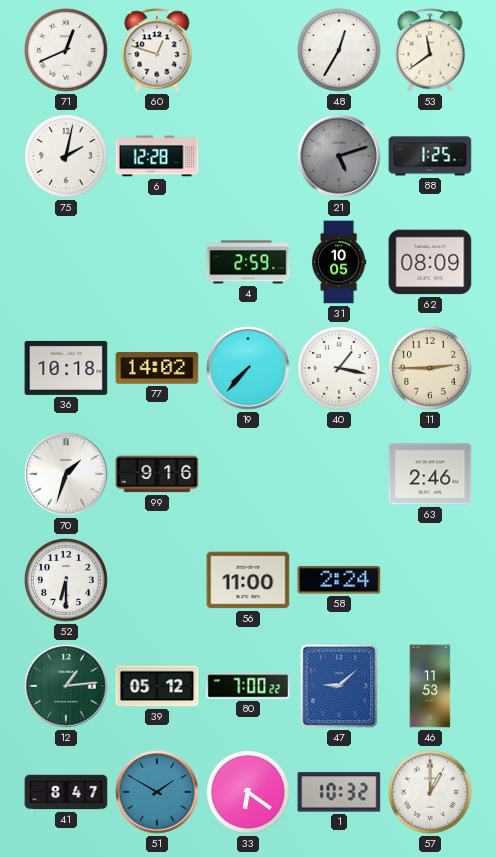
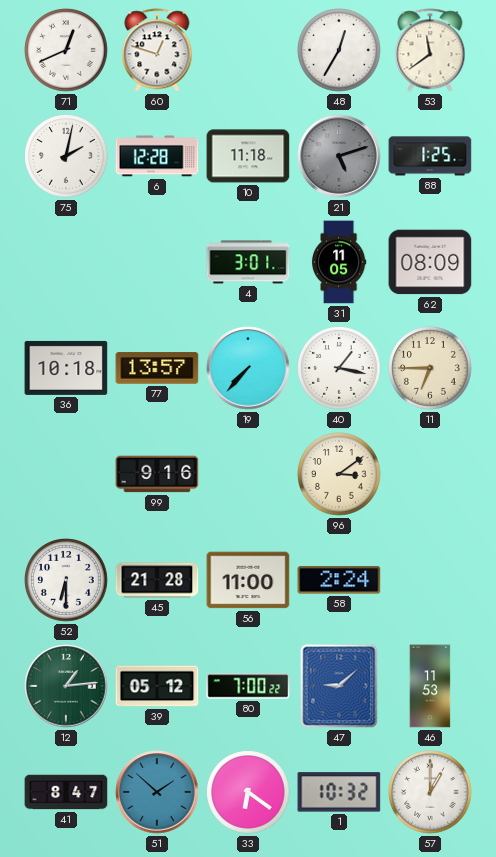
10: none -> 11:18 (248, 156)
4: 2:59 -> 3:01 (248, 262)
31: 10:05 -> 11:05 (339, 262)
77: 14:02 -> 13:57 (157, 368)
11: 2:45 -> 6:45 (430, 368)
70: 1:33 -> none (66, 474)
96: none -> 3:09 (339, 474)
63: 2:46 -> none (430, 474)
45: none -> 21:28 (157, 580)
51: 1:50 -> 1:52 (157, 792)
